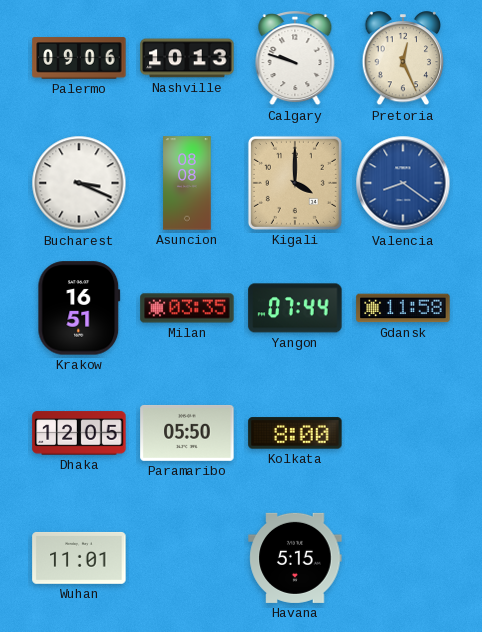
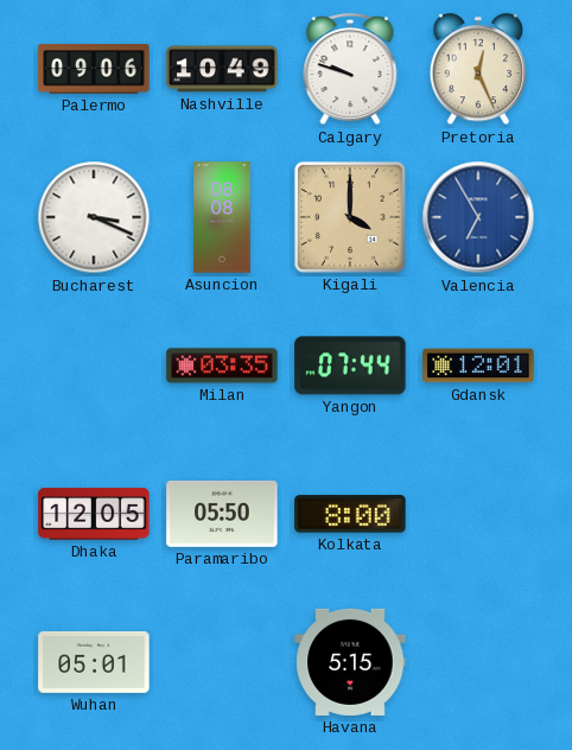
Nashville: 10:13 -> 10:49 (222, 69)
Valencia: 8:21 -> 6:55 (478, 217)
Krakow: 16:51 -> none (79, 308)
Gdansk: 11:58 -> 12:01 (478, 366)
Wuhan: 11:01 -> 05:01 (94, 662)
